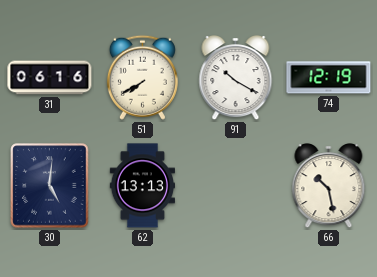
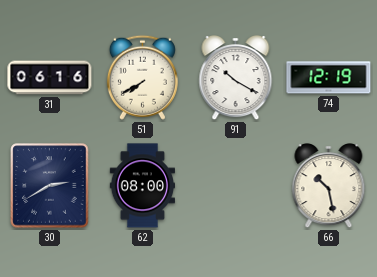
30: 5:01 -> 2:40 (50, 186)
62: 13:13 -> 08:00 (143, 186)
